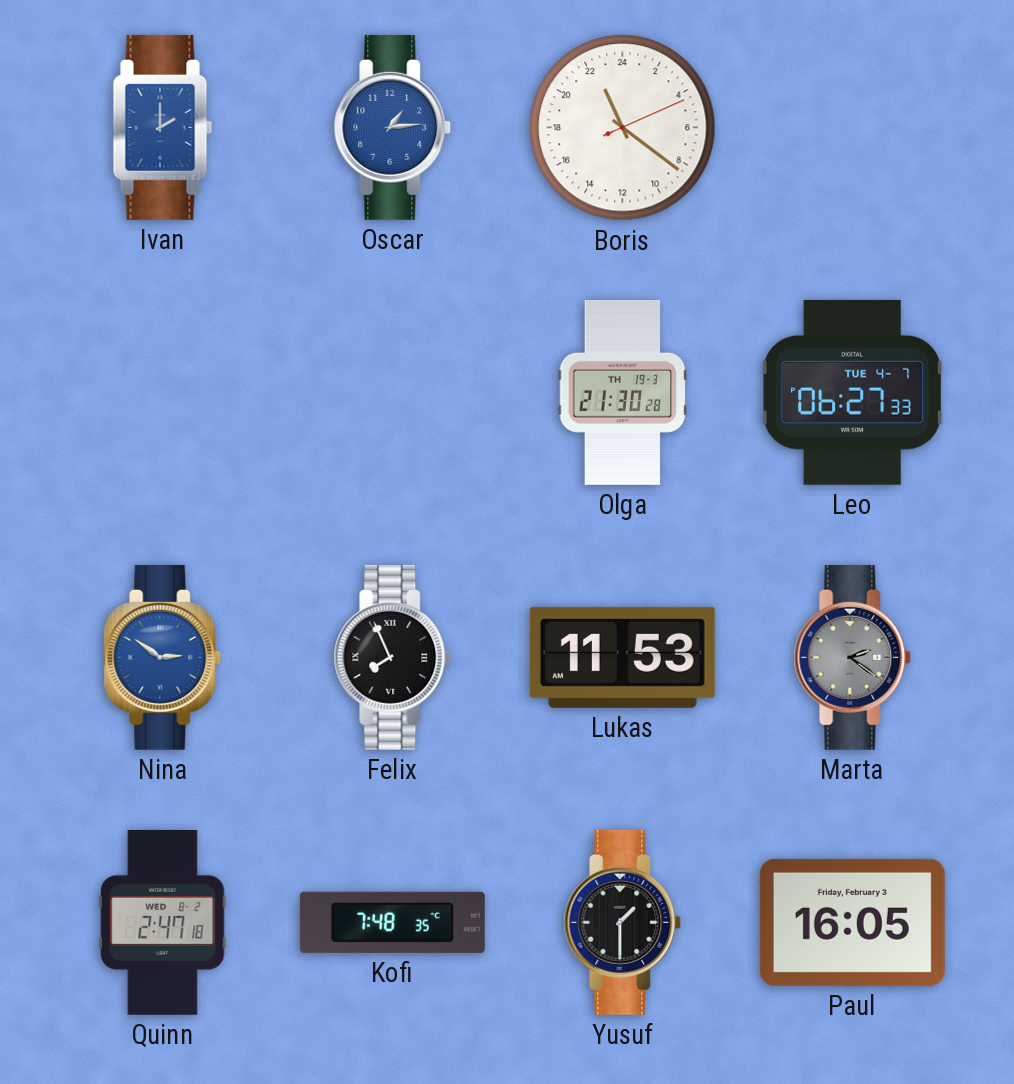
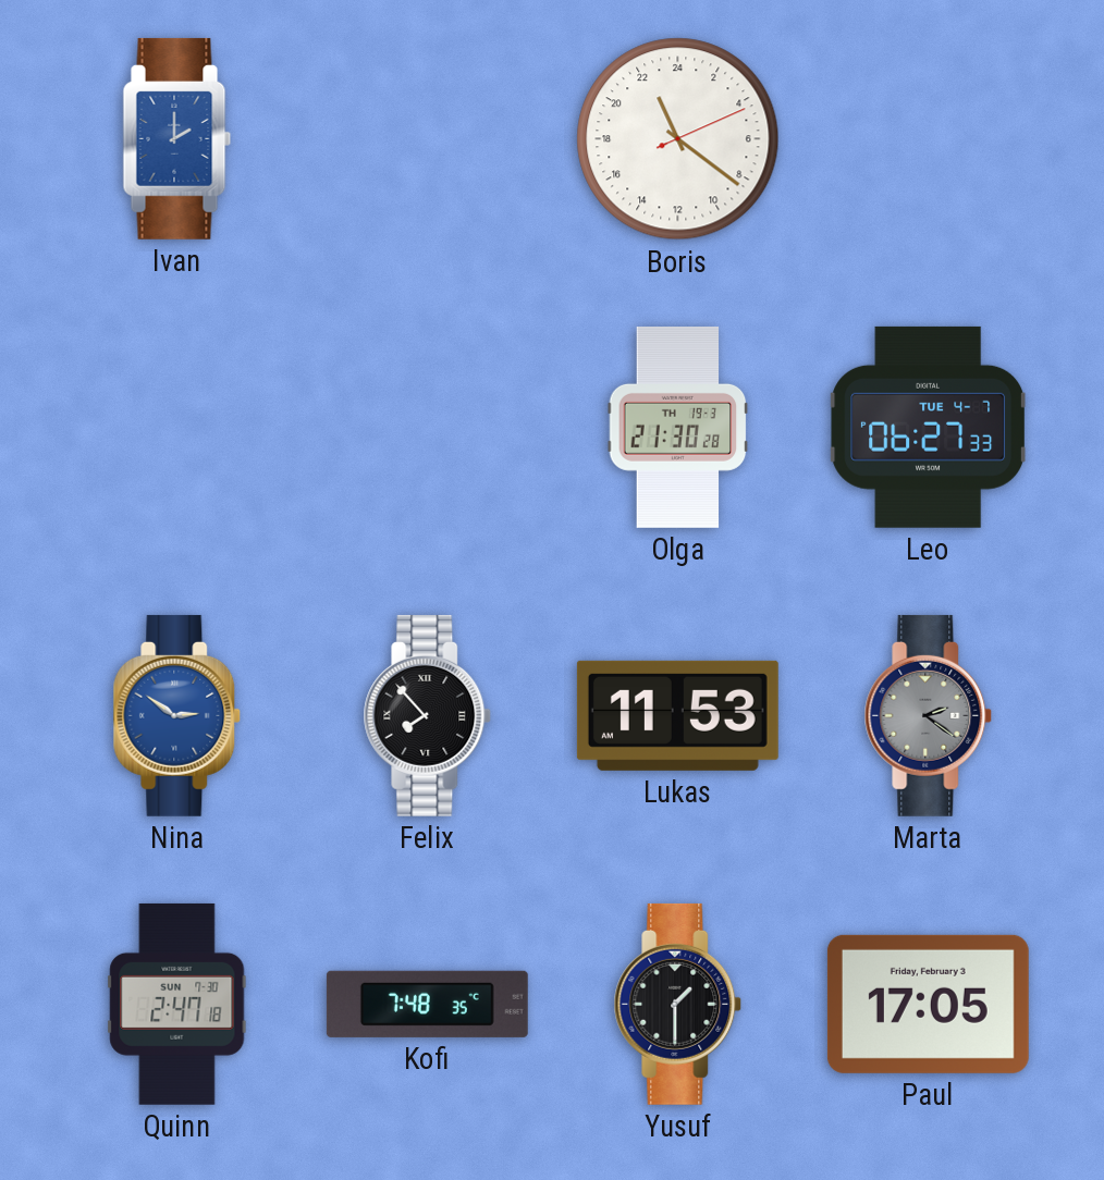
Oscar: 1:14 -> none (393, 127)
Felix: 7:56 -> 7:53 (428, 715)
Quinn date: WED 8-2 -> SUN 7-30 (177, 1004)
Paul: 16:05 -> 17:05 (928, 1004)
